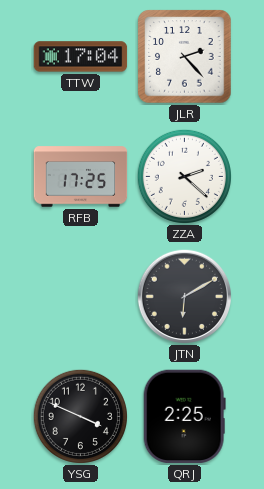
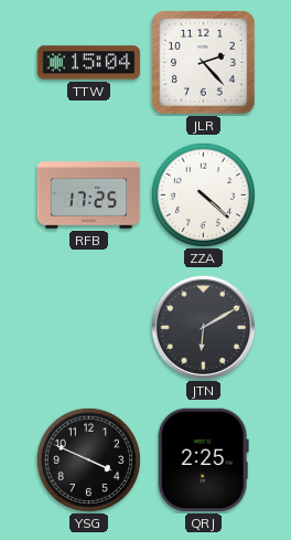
TTW: 17:04 -> 15:04 (89, 63)
ZZA: 2:22 -> 4:22 (203, 194)
